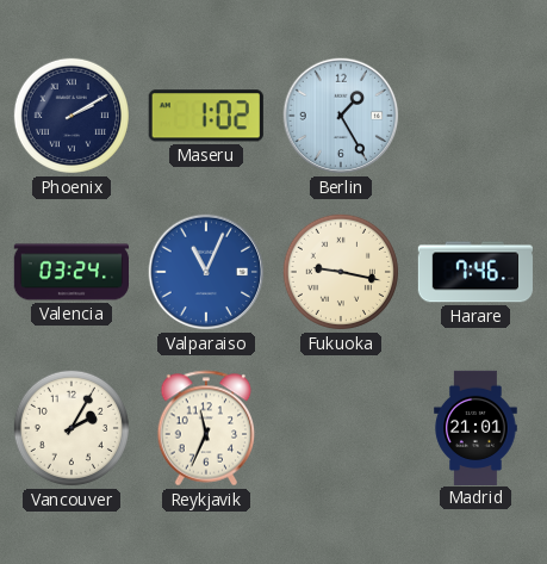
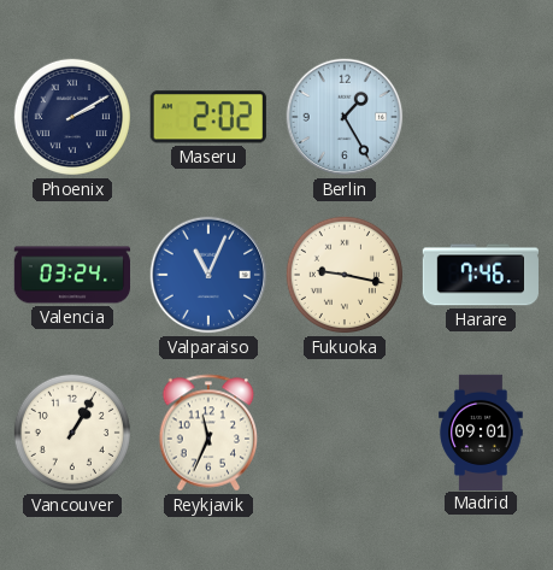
Maseru: 1:02 -> 2:02 (208, 117)
Vancouver: 2:05 -> 1:05 (72, 433)
Madrid: 21:01 -> 09:01 (481, 431)
